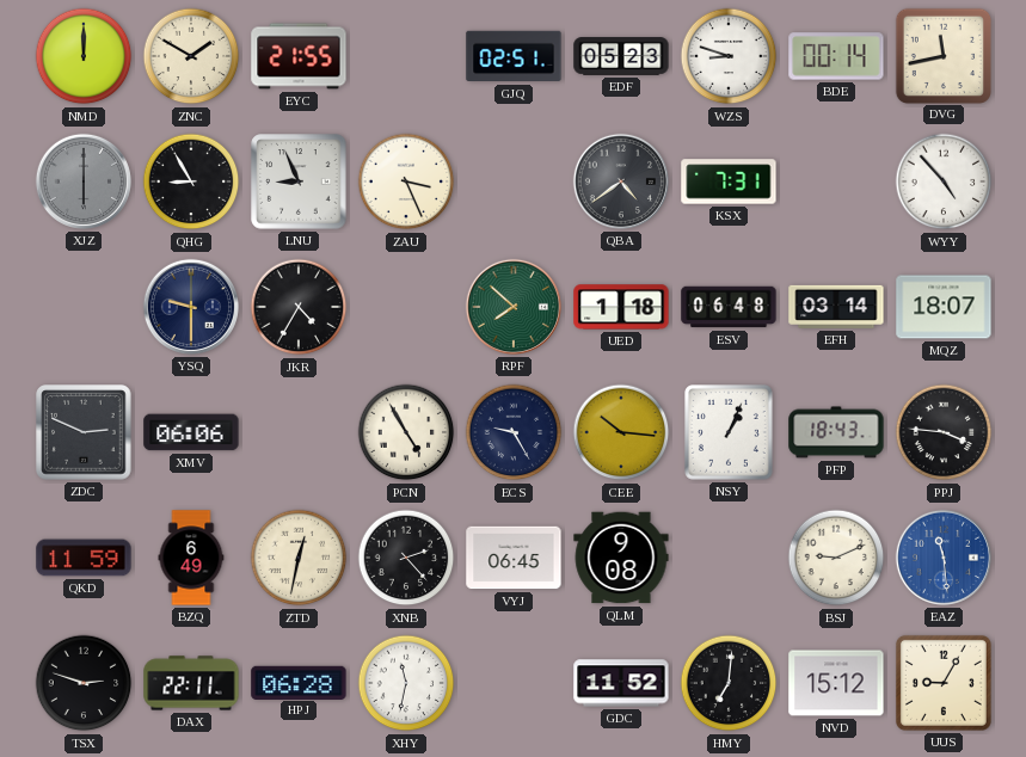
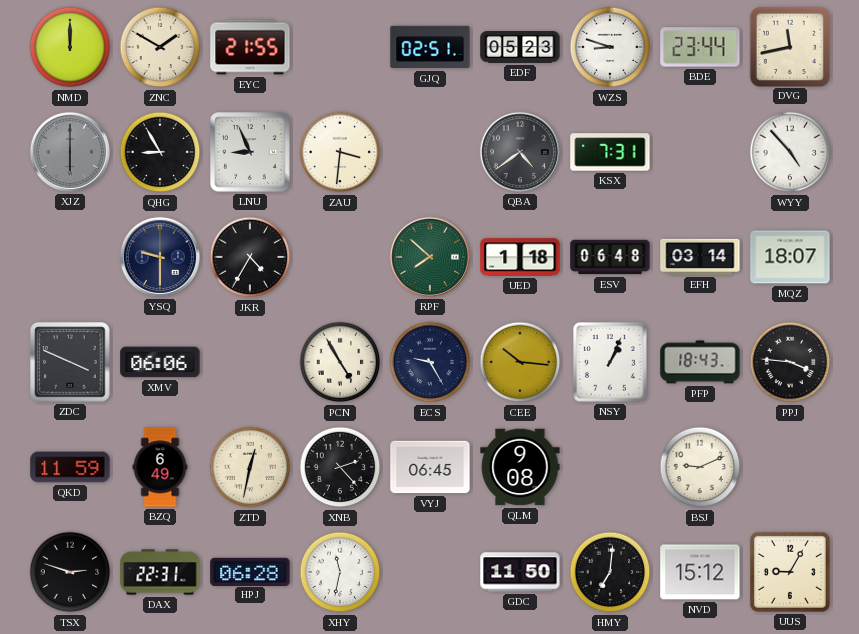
BDE: 00:14 -> 23:44 (700, 47)
ZAU: 3:26 -> 3:31 (340, 152)
ZDC: 2:49 -> 3:49 (70, 362)
EAZ: 11:29 -> none (944, 558)
DAX: 22:11 -> 22:31 (160, 572)
GDC: 11:52 -> 11:50 (520, 572)
